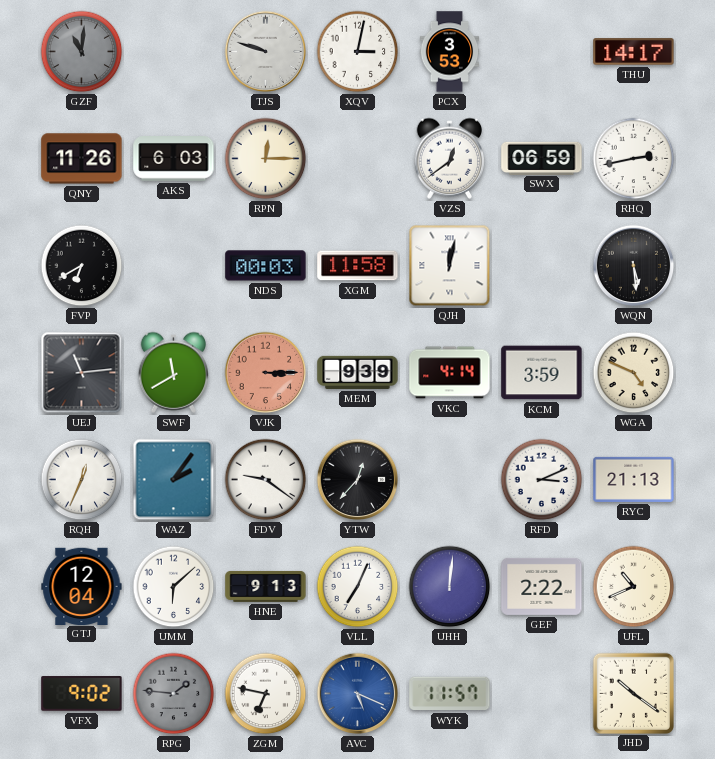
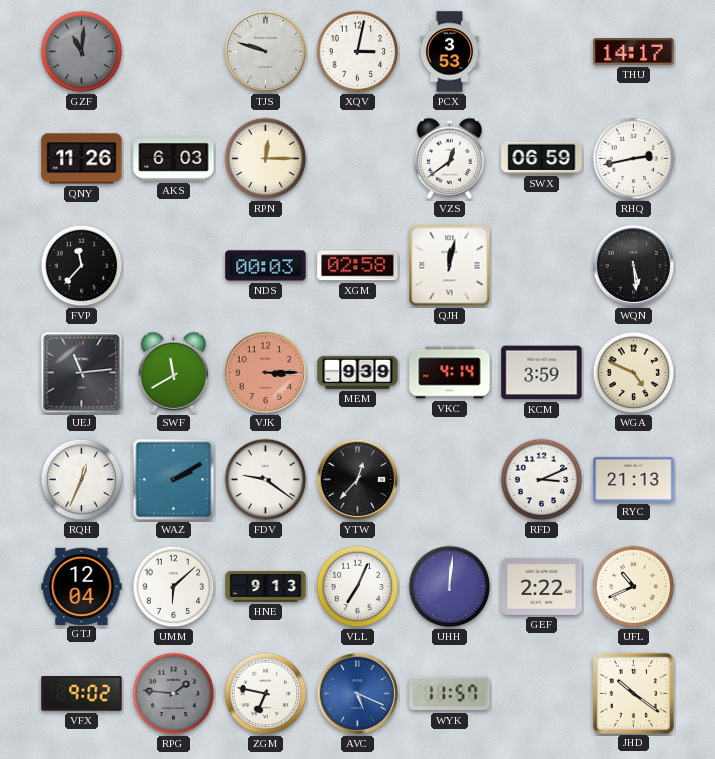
FVP: 6:40 -> 11:37 (82, 266)
XGM: 11:58 -> 02:58 (358, 266)
WAZ: 2:06 -> 2:10 (174, 480)
